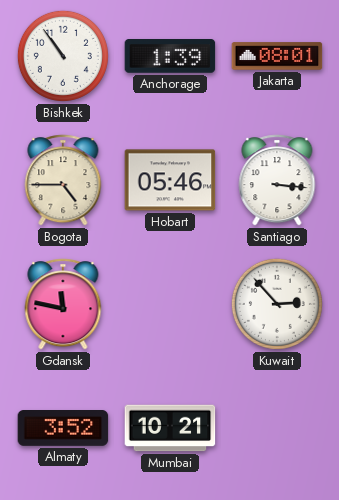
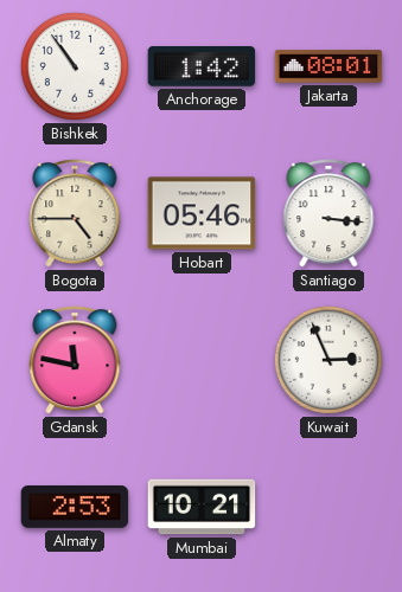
Anchorage: 1:39 -> 1:42 (202, 66)
Kuwait: 2:53 -> 2:56 (328, 360)
Almaty: 3:52 -> 2:53 (75, 508)
